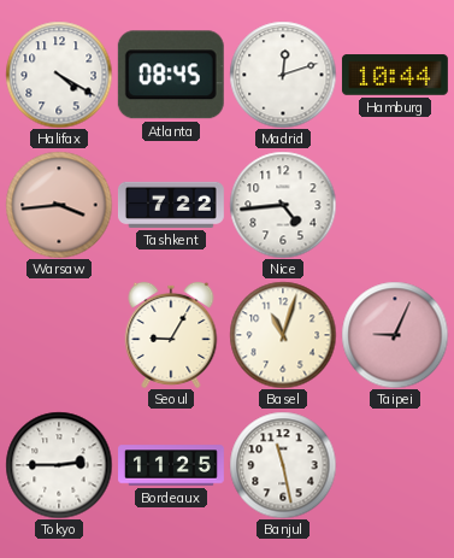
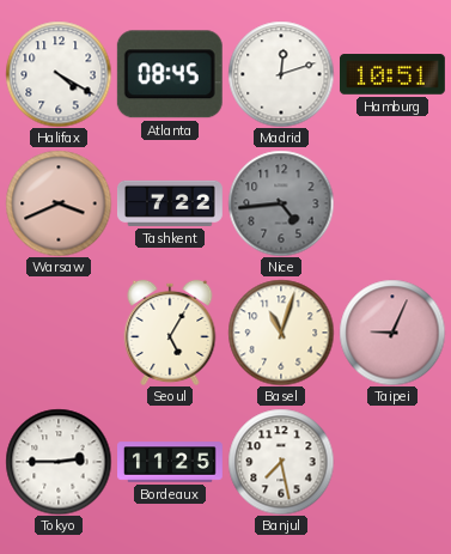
Hamburg: 10:44 -> 10:51 (392, 74)
Warsaw: 3:44 -> 3:41 (59, 203)
Nice dial: white -> grey (281, 203)
Seoul: 9:05 -> 5:05 (170, 333)
Banjul: 11:28 -> 7:28 (281, 462)
